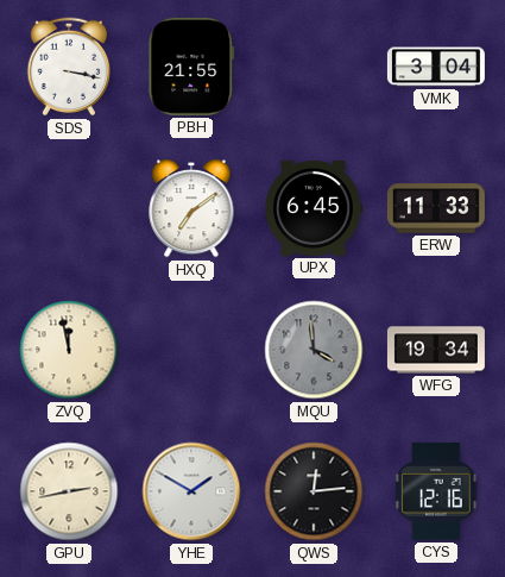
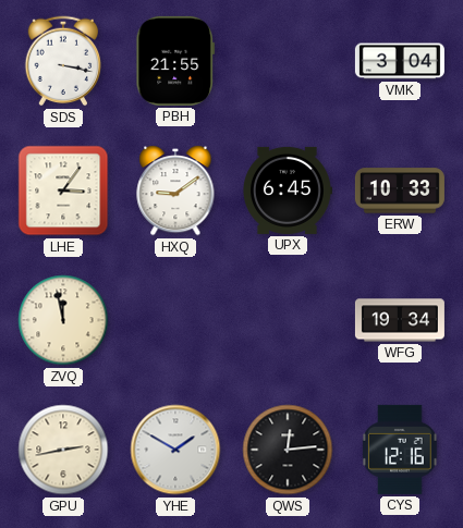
LHE: none -> 3:06 (63, 191)
HXQ: 7:09 -> 9:09 (175, 192)
ERW: 11:33 -> 10:33 (400, 191)
MQU: 3:59 -> none (314, 350)
